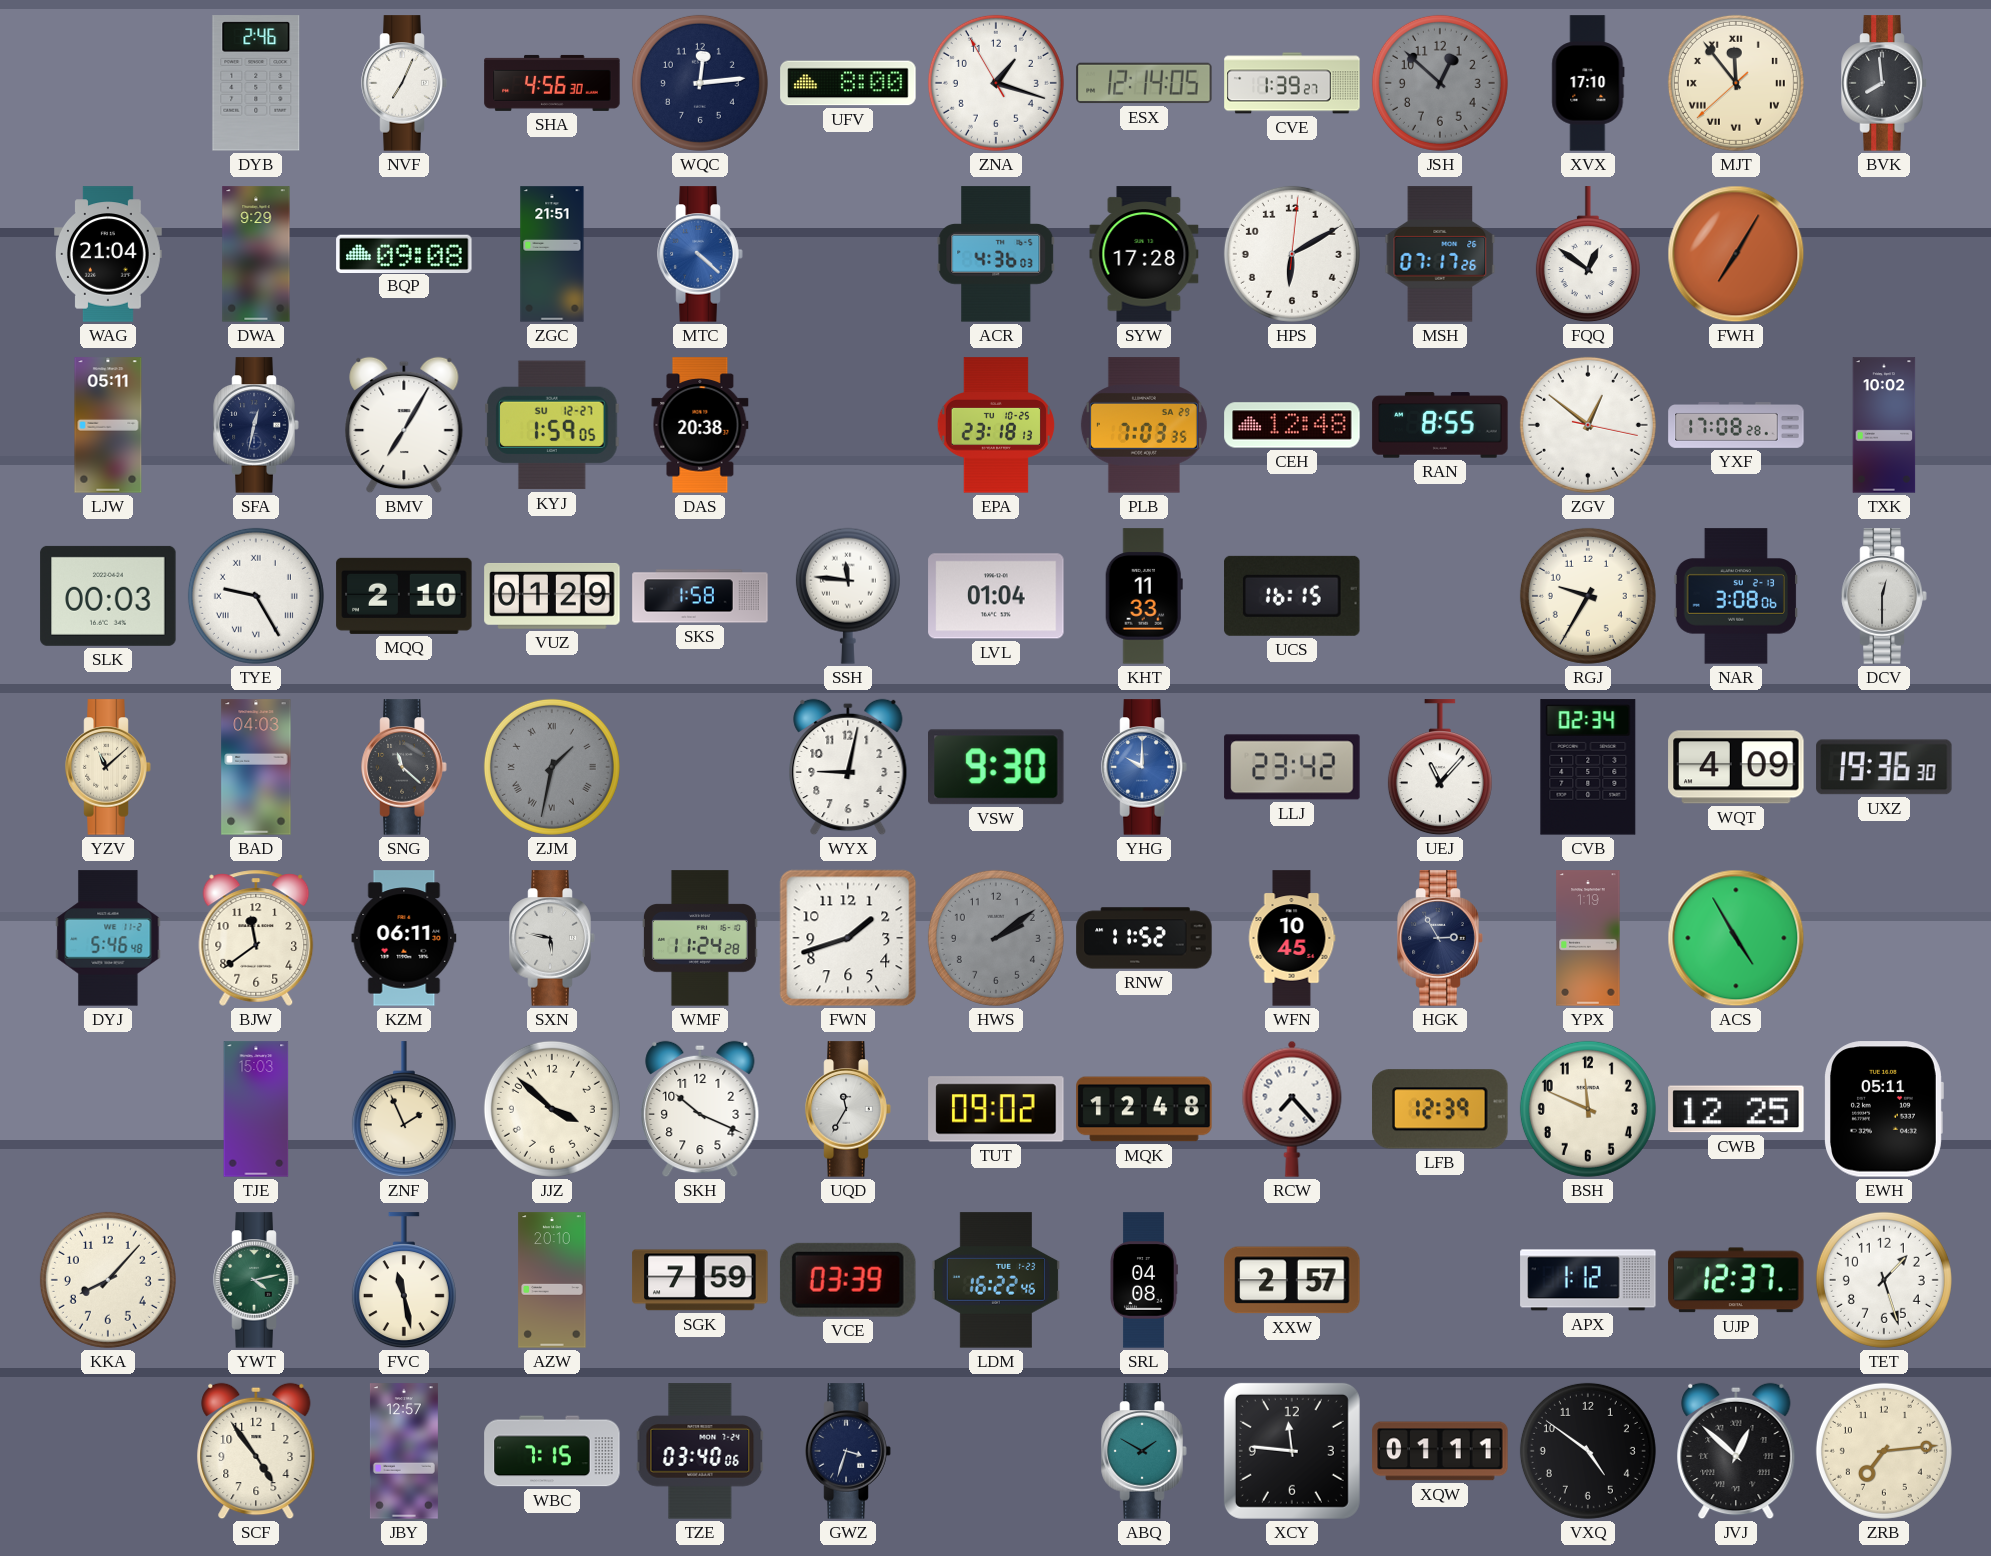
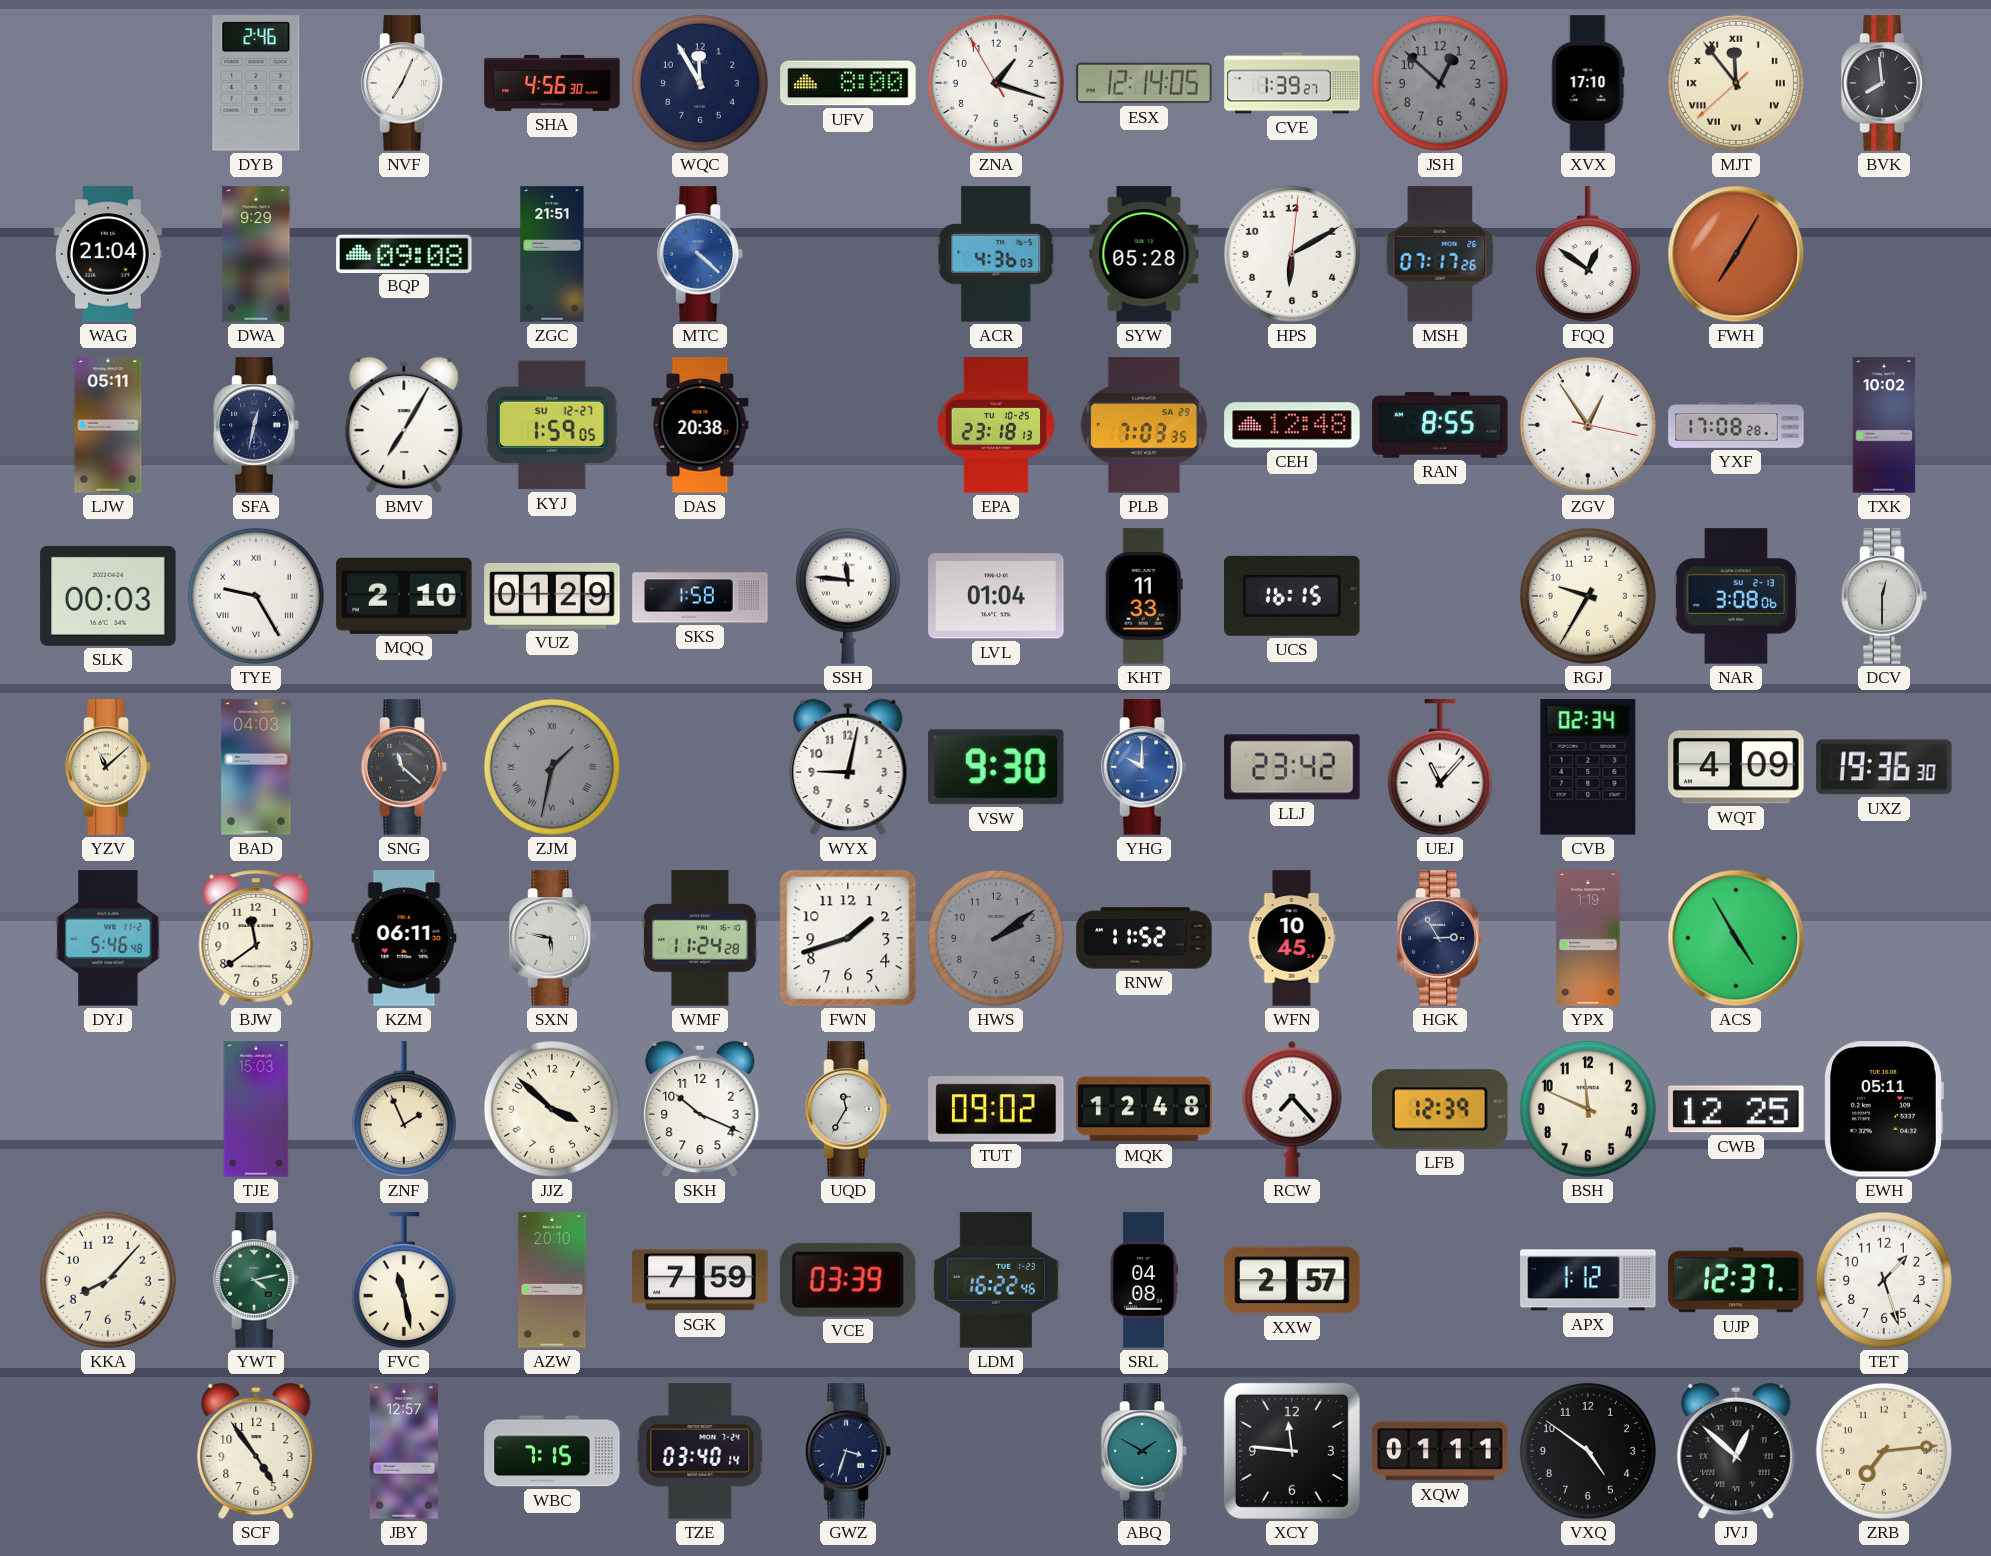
WQC: 12:14 -> 11:55 (700, 83)
SYW: 17:28 -> 05:28 (1144, 254)
ZGV: 12:51 -> 12:54 (1588, 425)
TZE: 03:40:06 -> 03:40:14 (700, 1451)
